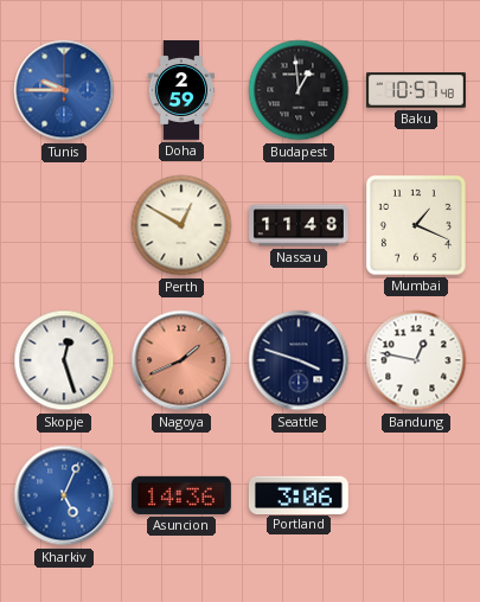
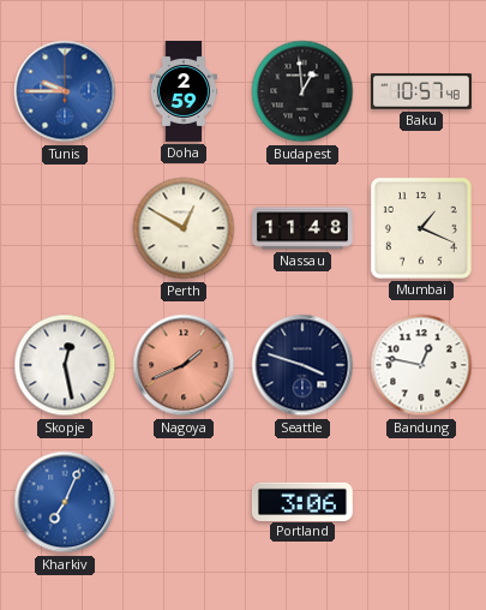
Skopje: 12:27 -> 12:28 (65, 365)
Kharkiv: 5:04 -> 7:04 (65, 502)
Asuncion: 14:36 -> none (181, 495)
